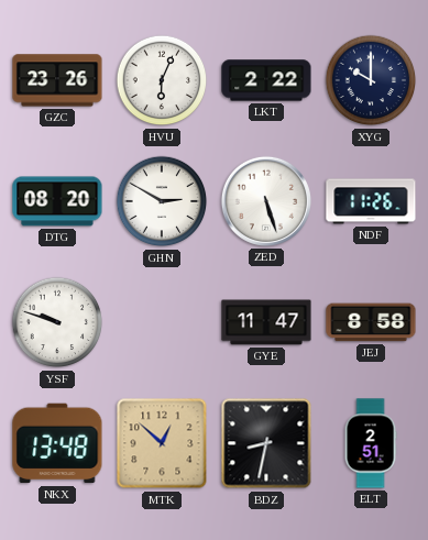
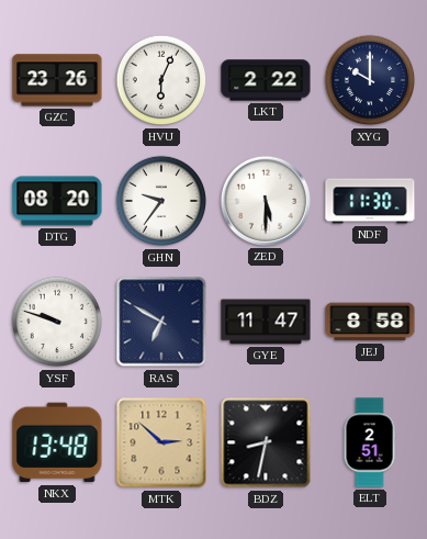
GHN: 2:50 -> 9:36 (161, 201)
ZED: 5:27 -> 5:30 (266, 201)
NDF: 11:26 -> 11:30 (370, 201)
RAS: none -> 6:50 (161, 322)
MTK: 12:52 -> 2:52 (161, 442)
